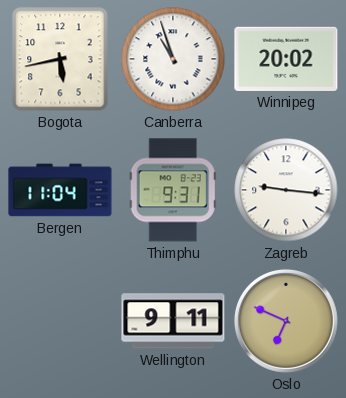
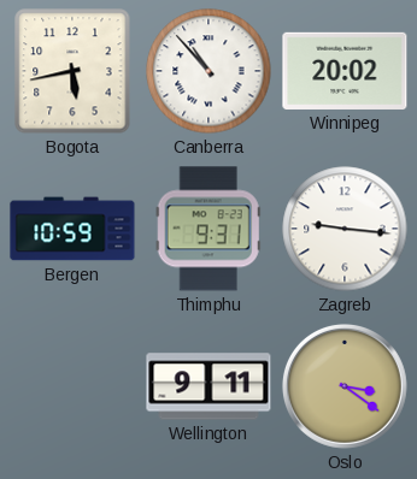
Canberra: 10:57 -> 10:53 (208, 71)
Bergen: 11:04 -> 10:59 (72, 229)
Oslo: 6:49 -> 3:21 (345, 386)
